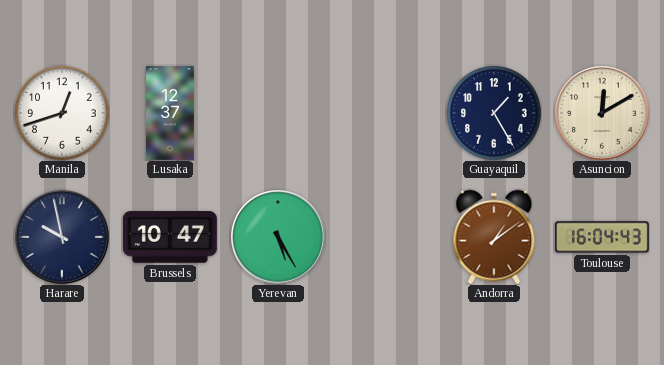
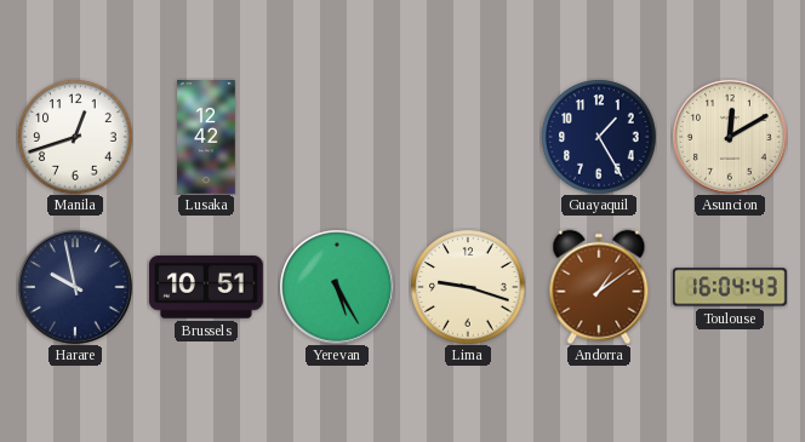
Lusaka: 12:37 -> 12:42 (206, 138)
Brussels: 10:47 -> 10:51 (206, 287)
Lima: none -> 9:18 (468, 287)
